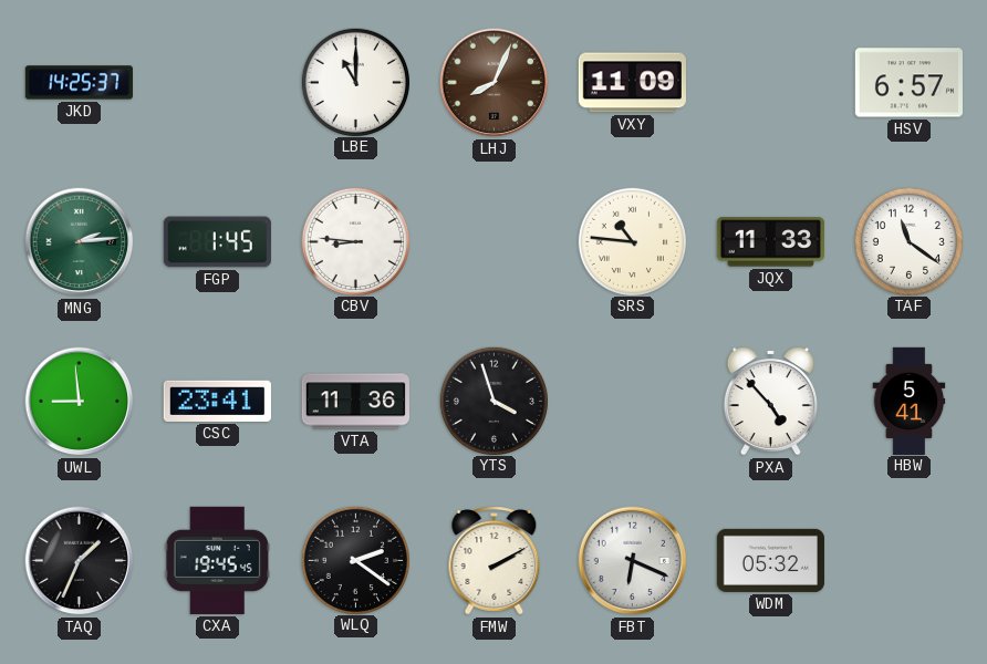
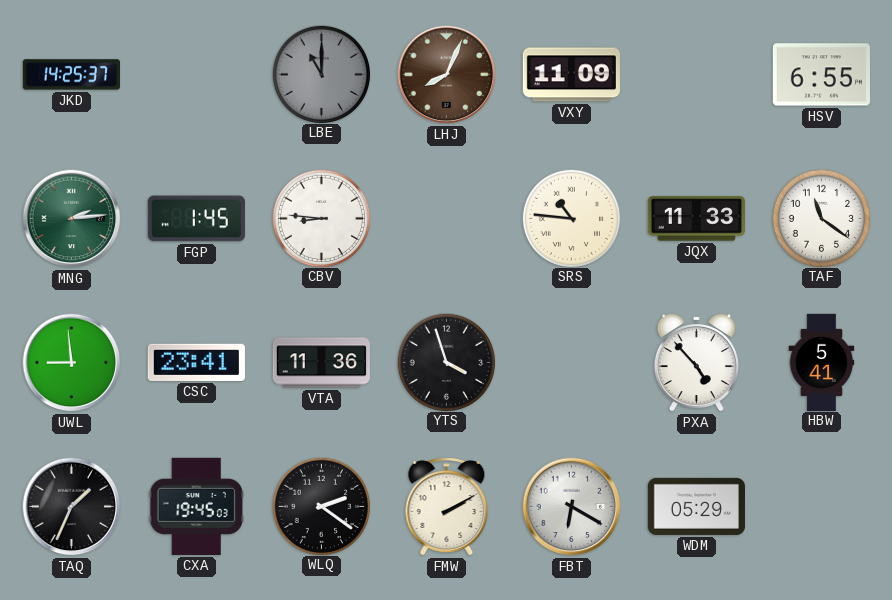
LBE dial: white -> grey (321, 74)
HSV: 6:57 -> 6:55 (821, 75)
CXA: 19:45:45 -> 19:45:03 (196, 506)
FBT: 6:19 -> 6:20 (572, 507)
WDM: 05:32 -> 05:29 (696, 506)
